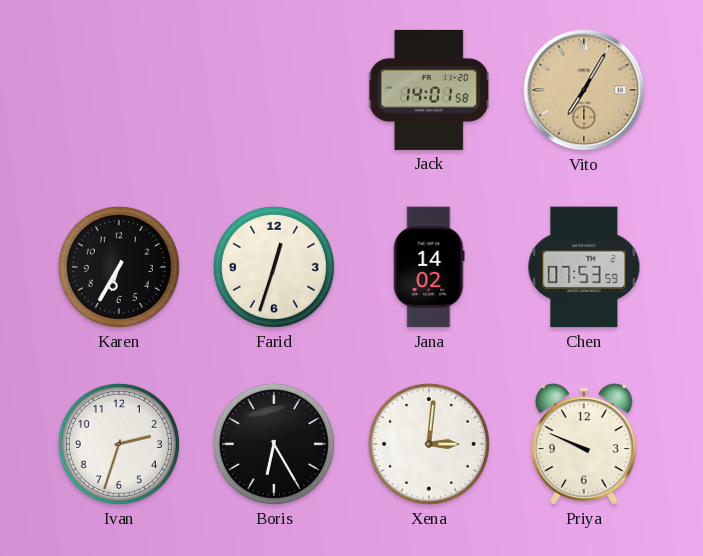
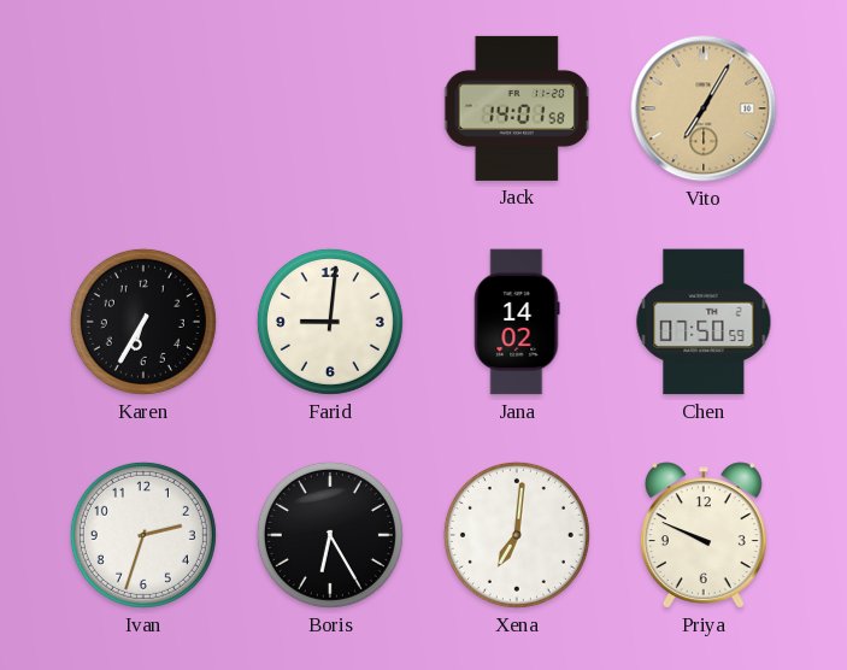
Farid: 12:33 -> 9:01 (330, 322)
Chen: 07:53 -> 07:50 (704, 322)
Xena: 3:01 -> 7:01 (517, 535)
